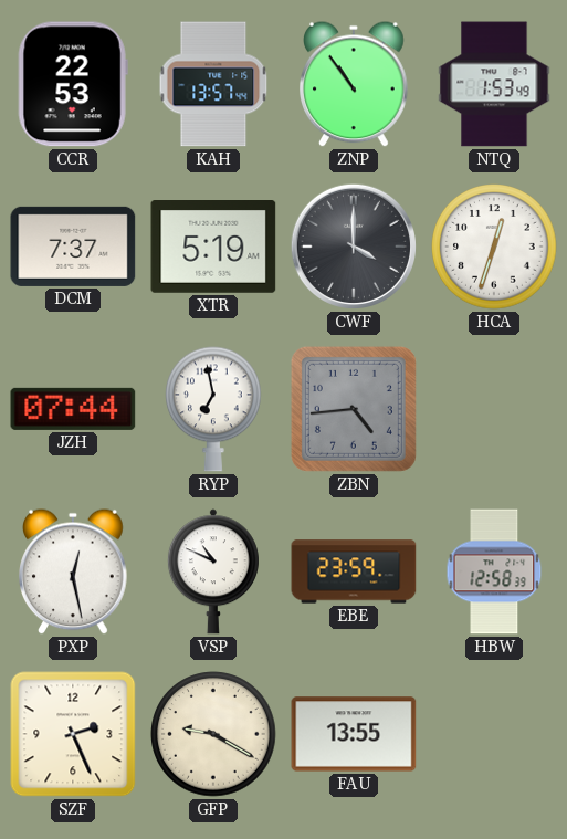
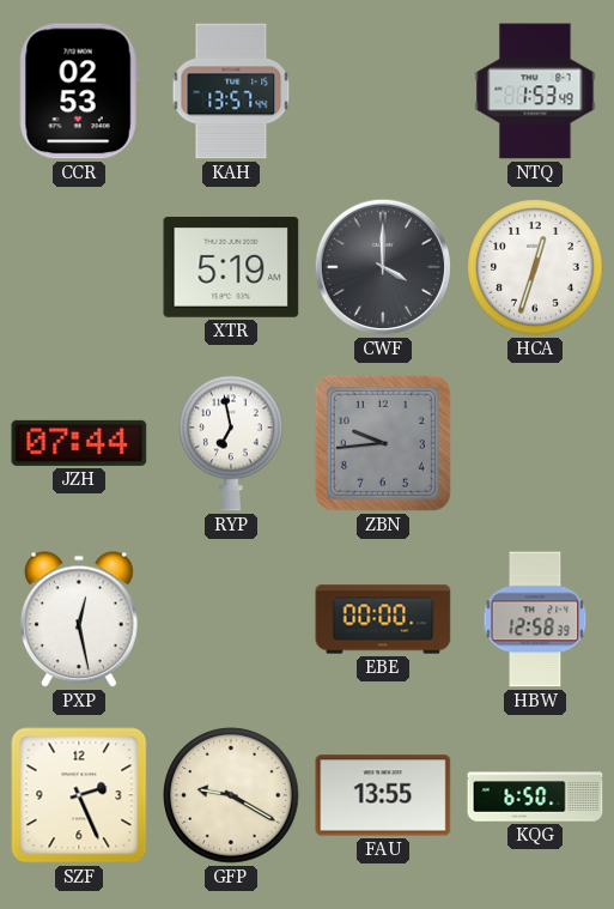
CCR: 22:53 -> 02:53 (79, 91)
ZNP: 10:54 -> none (354, 84)
DCM: 7:37 -> none (73, 247)
ZBN: 4:44 -> 9:44 (383, 443)
VSP: 10:49 -> none (213, 571)
EBE: 23:59 -> 00:00 (383, 619)
KQG: none -> 6:50 (535, 795)
